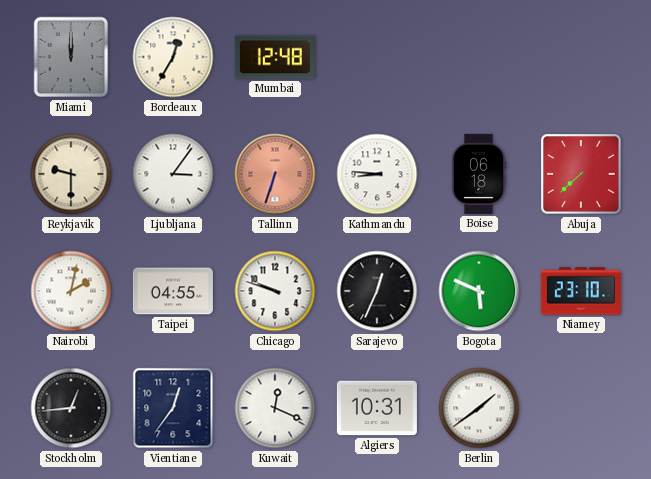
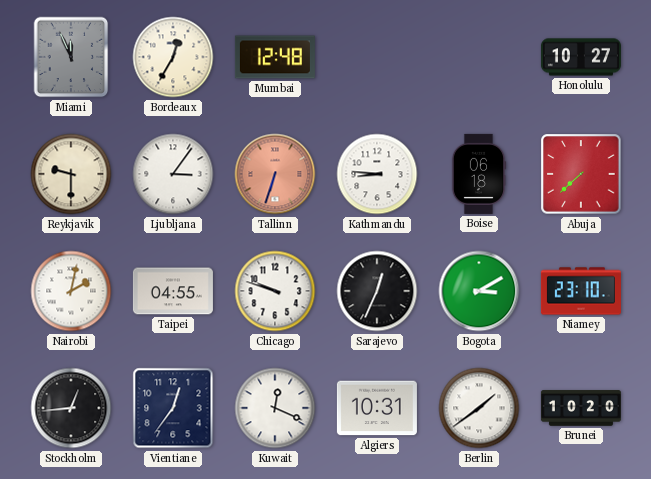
Miami: 12:00 -> 11:56 (71, 57)
Honolulu: none -> 10:27 (581, 57)
Bogota: 5:49 -> 3:10 (479, 291)
Brunei: none -> 10:20 (581, 408)
